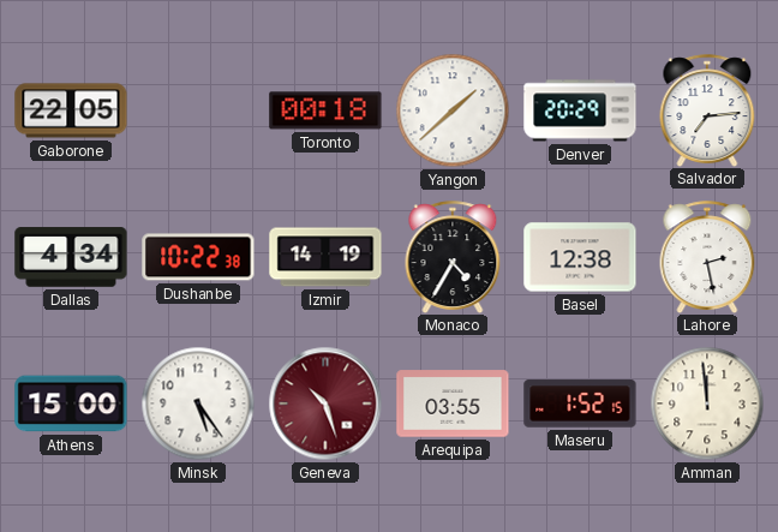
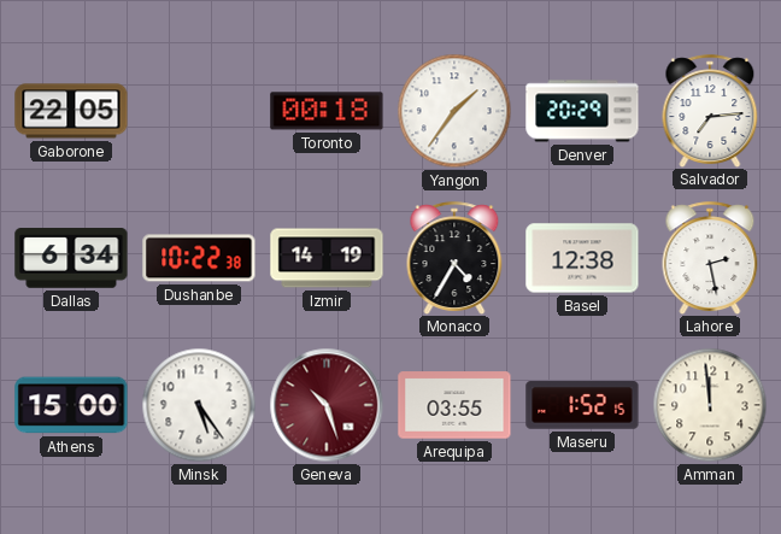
Yangon: 1:38 -> 1:36 (454, 111)
Dallas: 4:34 -> 6:34 (71, 258)
